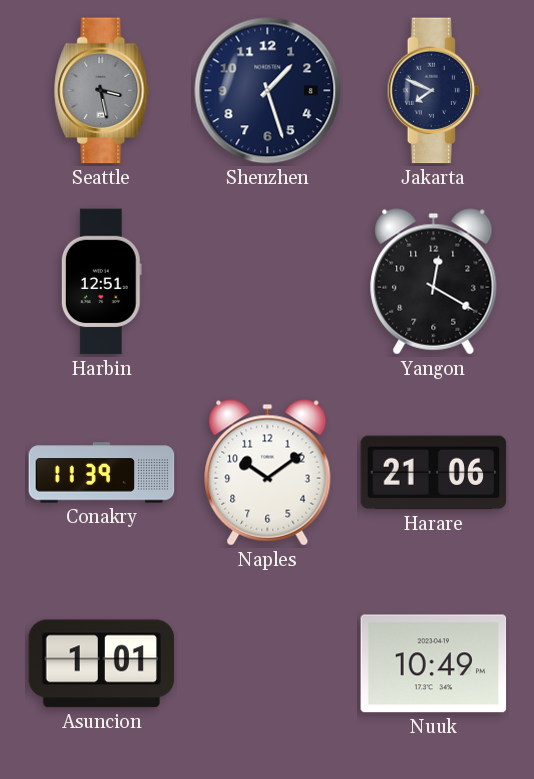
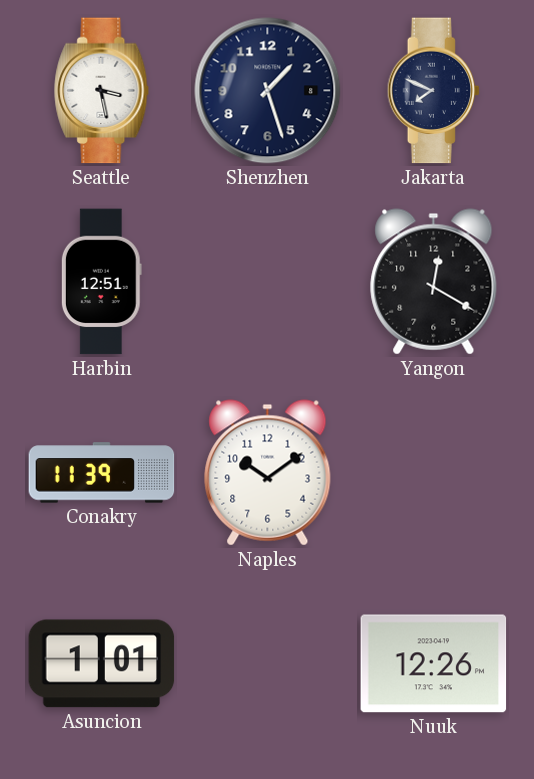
Seattle dial: grey -> white (102, 91)
Harare: 21:06 -> none (434, 473)
Nuuk: 10:49 -> 12:26 (434, 664)
